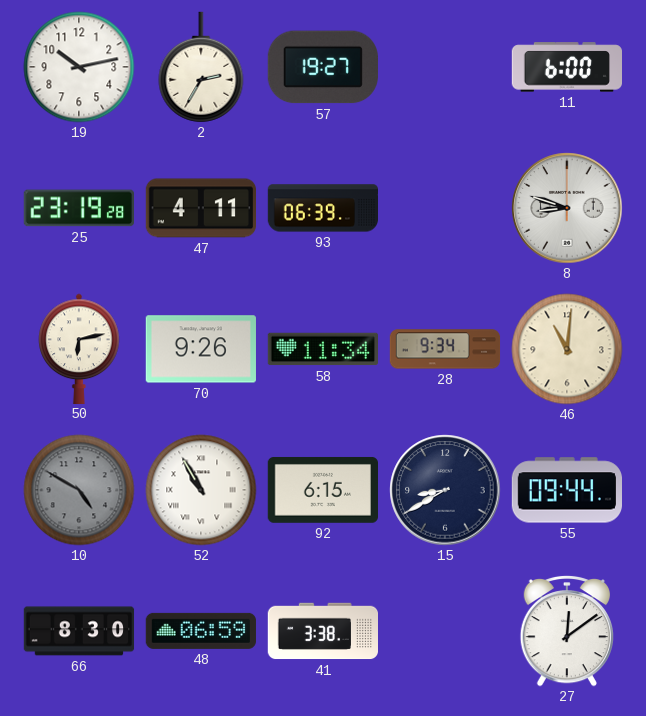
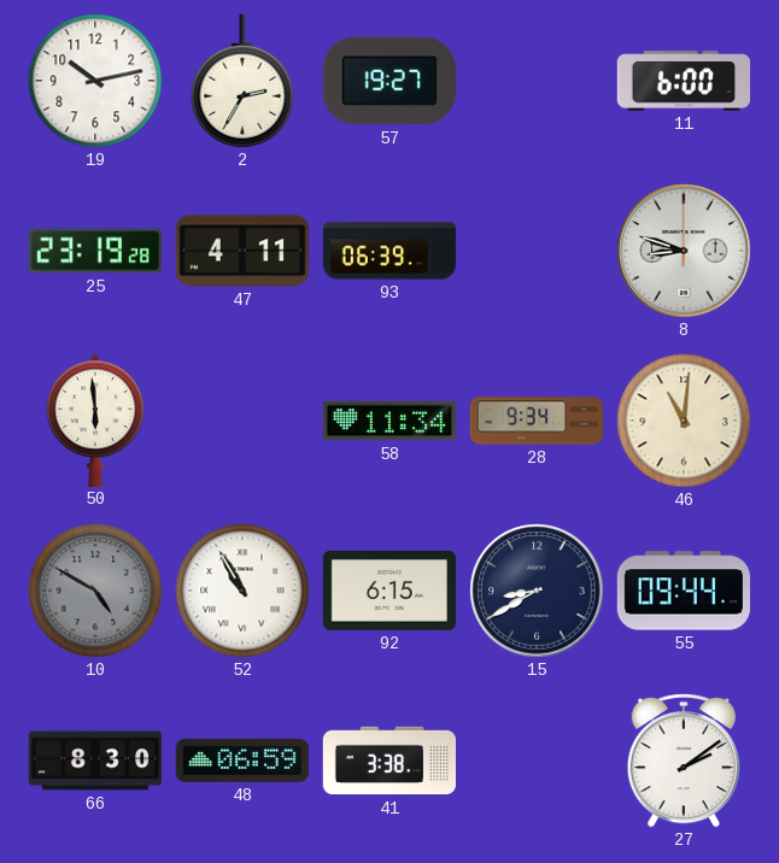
50: 6:13 -> 5:59 (95, 419)
70: 9:26 -> none (201, 349)
27: 12:09 -> 2:09 (683, 761)
